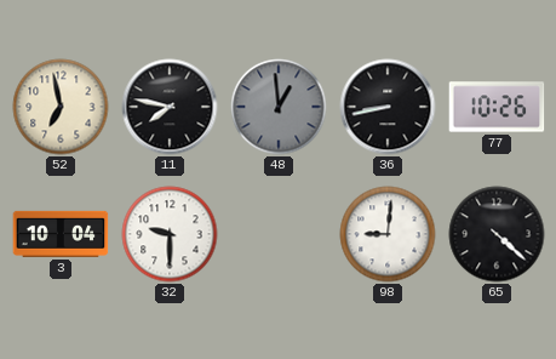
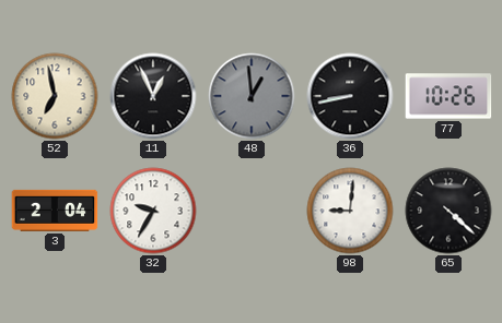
11: 7:47 -> 12:56 (153, 96)
3: 10:04 -> 2:04 (55, 211)
32: 9:30 -> 9:35 (153, 211)
